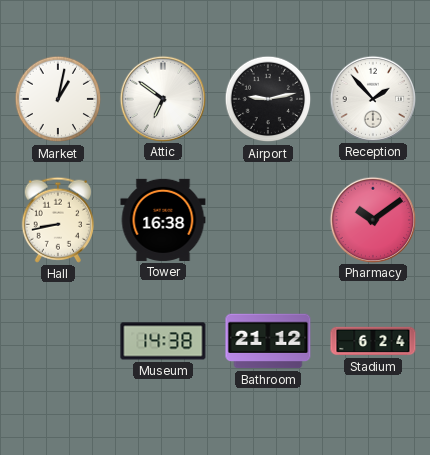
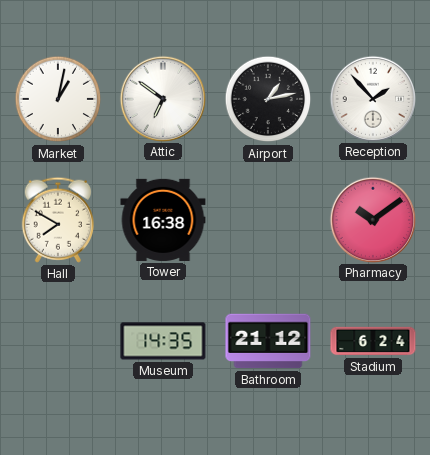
Airport: 9:13 -> 1:13 (268, 99)
Hall: 8:43 -> 7:50 (58, 220)
Museum: 14:38 -> 14:35 (163, 341)
